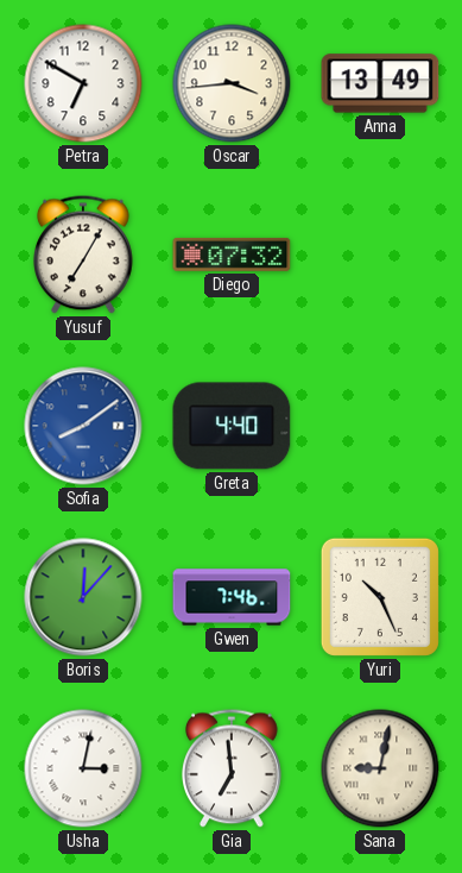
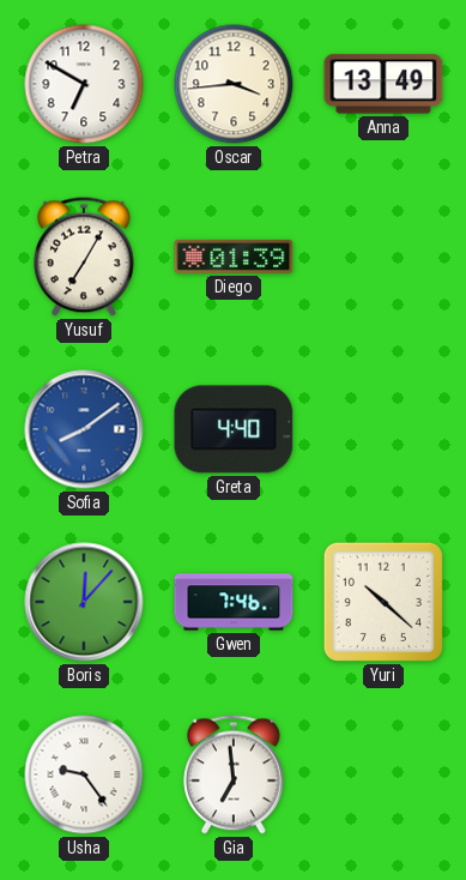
Diego: 07:32 -> 01:39 (234, 257)
Yuri: 10:26 -> 10:22 (383, 602)
Usha: 3:02 -> 9:24 (84, 774)
Sana: 9:02 -> none (380, 768)
